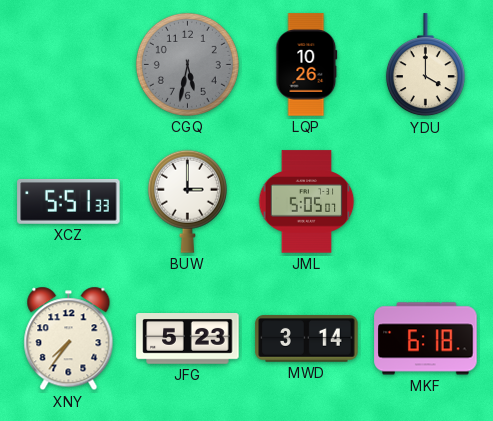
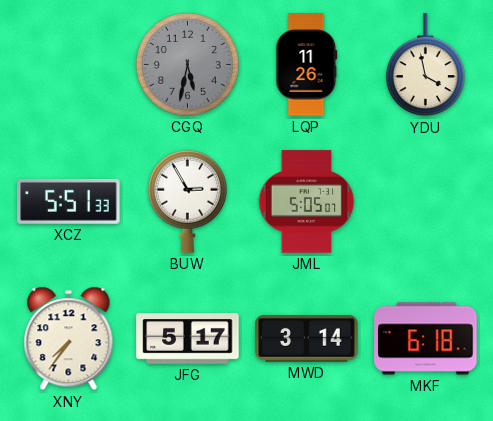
LQP: 10:26 -> 11:26 (307, 65)
YDU: 4:00 -> 3:58 (425, 65)
BUW: 3:00 -> 2:55 (187, 201)
JFG: 5:23 -> 5:17 (188, 339)
